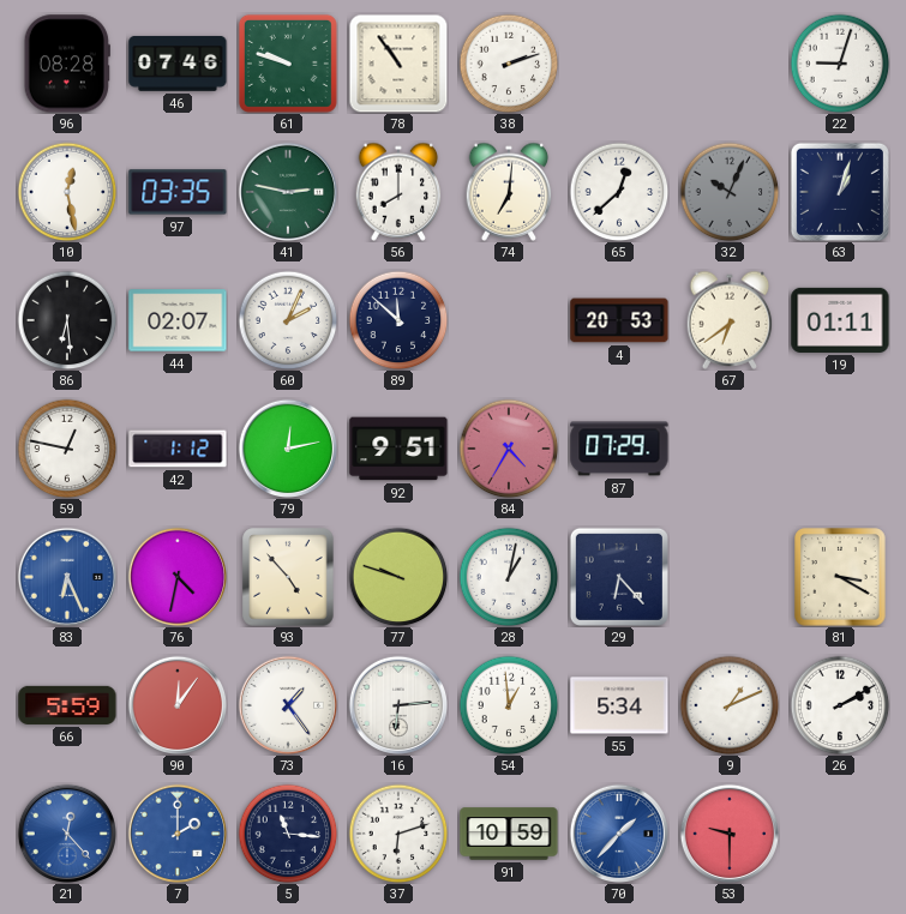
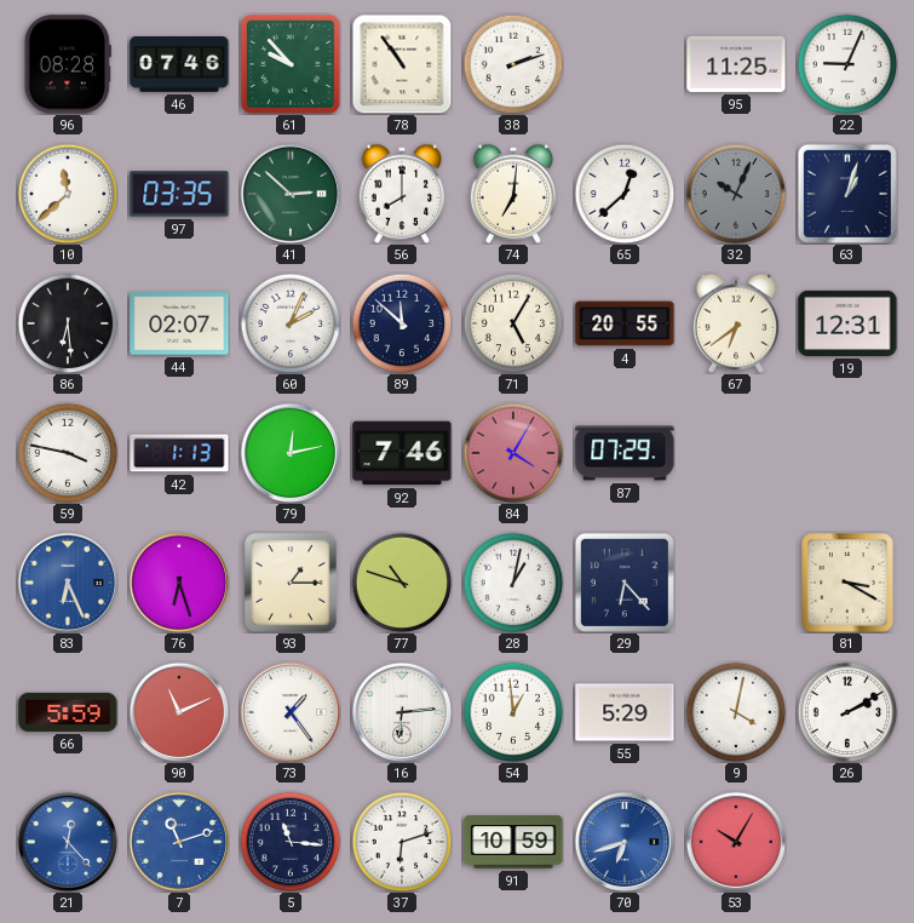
61: 9:48 -> 9:53 (291, 64)
95: none -> 11:25 (736, 64)
22: 9:03 -> 9:04 (847, 64)
10: 12:28 -> 11:38 (68, 194)
41: 2:47 -> 2:52 (289, 193)
71: none -> 5:05 (513, 323)
4: 20:53 -> 20:55 (625, 323)
19: 01:11 -> 12:31 (847, 323)
59: 12:47 -> 3:47 (68, 453)
42: 1:12 -> 1:13 (179, 453)
92: 9:51 -> 7:46 (402, 453)
84: 4:35 -> 4:05 (513, 453)
76: 4:32 -> 6:27 (178, 581)
93: 4:53 -> 1:15 (291, 583)
77: 9:48 -> 10:48 (402, 583)
90: 12:06 -> 11:11 (178, 711)
55: 5:34 -> 5:29 (625, 712)
9: 1:11 -> 4:02 (736, 712)
7: 2:00 -> 11:12 (178, 841)
70: 1:37 -> 6:42 (623, 841)
53: 9:30 -> 10:05 (735, 841)
